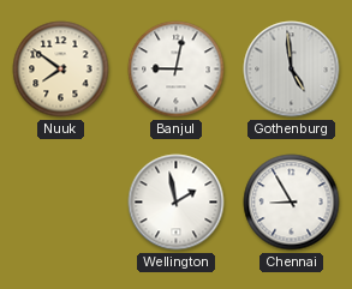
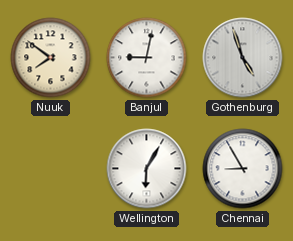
Gothenburg: 4:59 -> 4:57 (243, 58)
Wellington: 1:58 -> 6:05 (147, 169)
